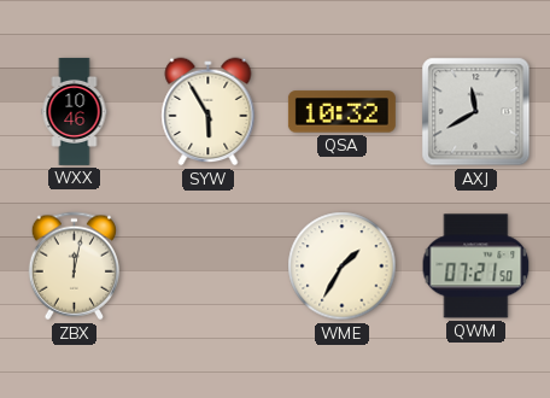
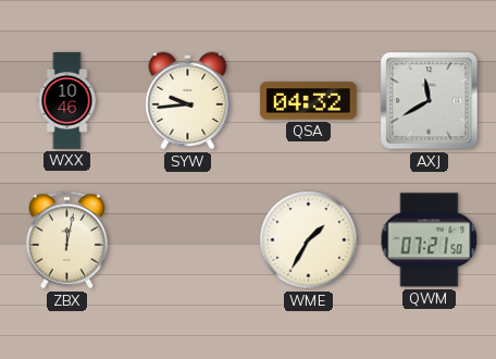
SYW: 5:55 -> 9:44 (188, 101)
QSA: 10:32 -> 04:32 (308, 101)
